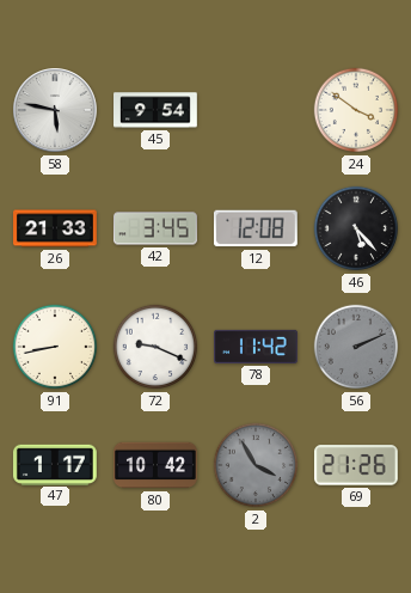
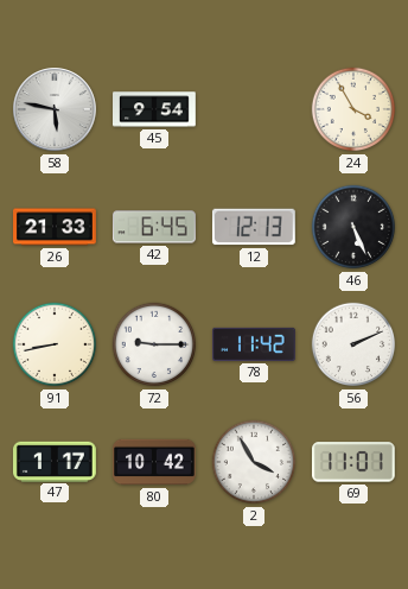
24: 3:51 -> 3:55 (353, 109)
42: 3:45 -> 6:45 (154, 227)
12: 12:08 -> 12:13 (254, 227)
46: 5:23 -> 5:26 (353, 227)
72: 9:19 -> 9:15 (154, 344)
56 dial: grey -> white (353, 344)
2 dial: grey -> white (254, 462)
69: 21:26 -> 11:01 (353, 462)
